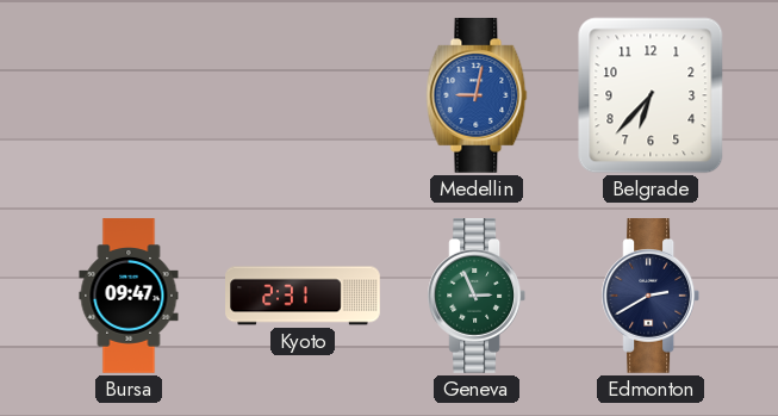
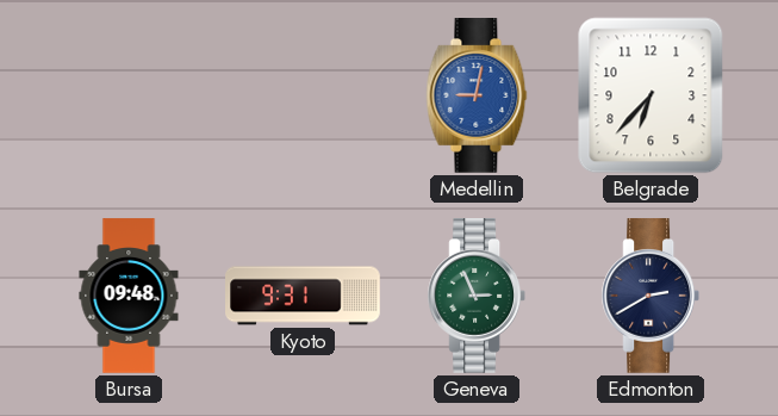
Bursa: 09:47 -> 09:48 (129, 296)
Kyoto: 2:31 -> 9:31 (303, 296)
